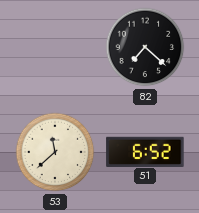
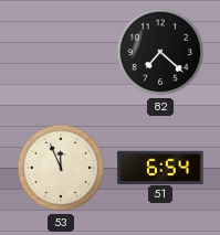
53: 11:38 -> 11:56 (61, 168)
51: 6:52 -> 6:54 (160, 167)
